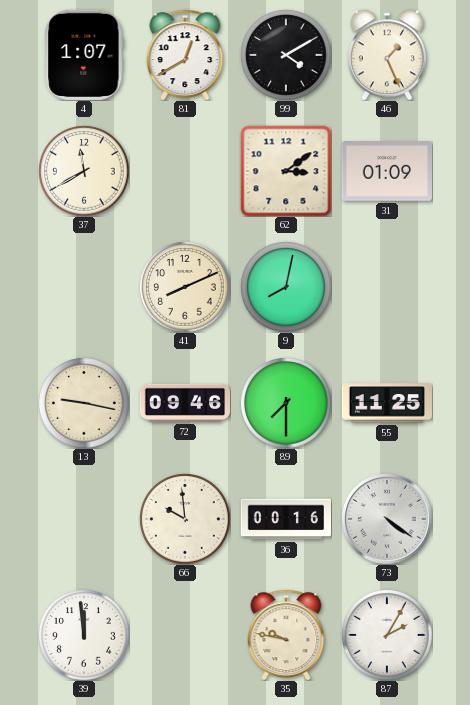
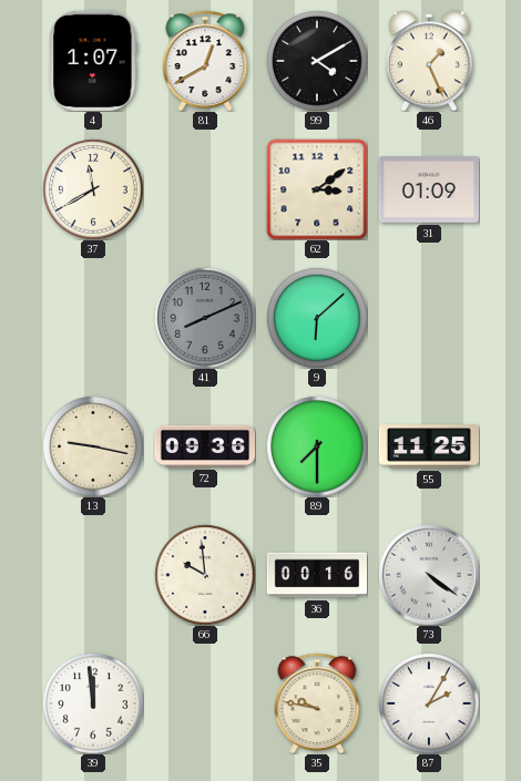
41 dial: cream -> grey (205, 318)
9: 8:02 -> 6:08 (317, 318)
72: 09:46 -> 09:36 (205, 446)
